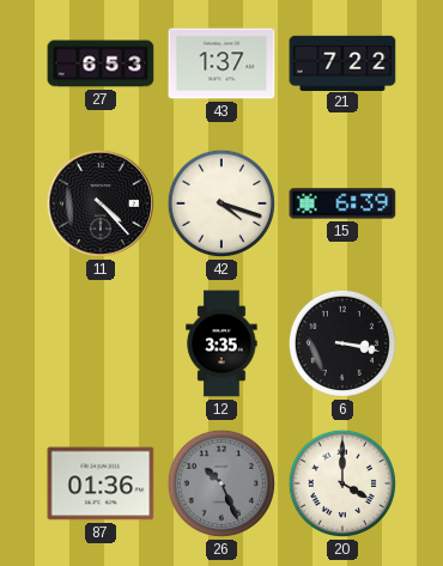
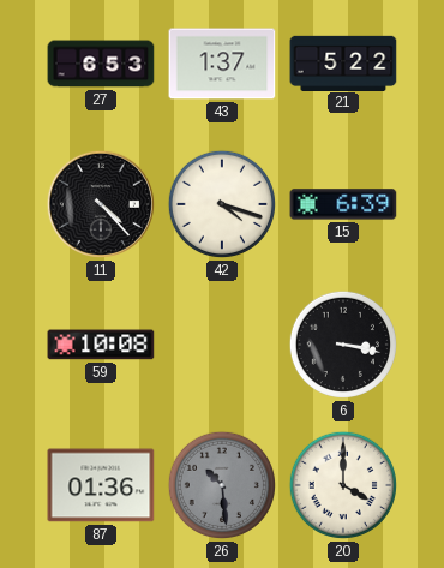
21: 7:22 -> 5:22 (343, 62)
59: none -> 10:08 (101, 345)
12: 3:35 -> none (221, 343)
26: 10:26 -> 10:29 (222, 485)
